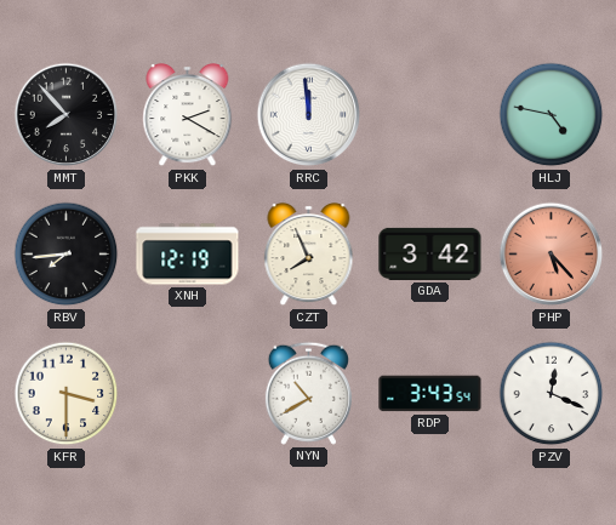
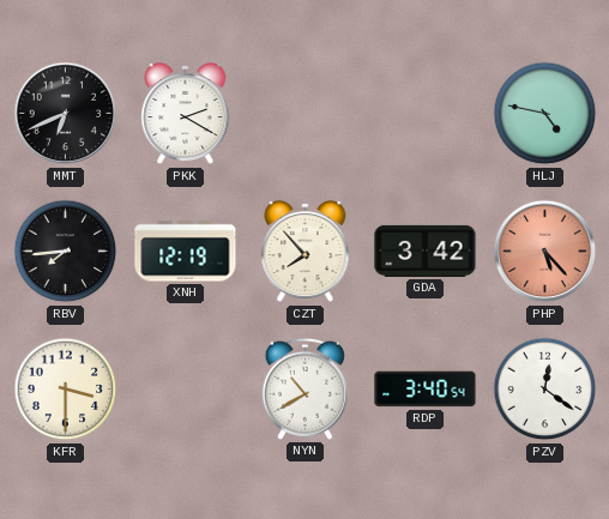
MMT: 7:53 -> 6:41 (66, 114)
RRC: 11:59 -> none (309, 115)
CZT: 7:56 -> 7:53 (306, 252)
RDP: 3:43 -> 3:40 (426, 390)
PZV: 12:19 -> 12:21 (545, 390)
